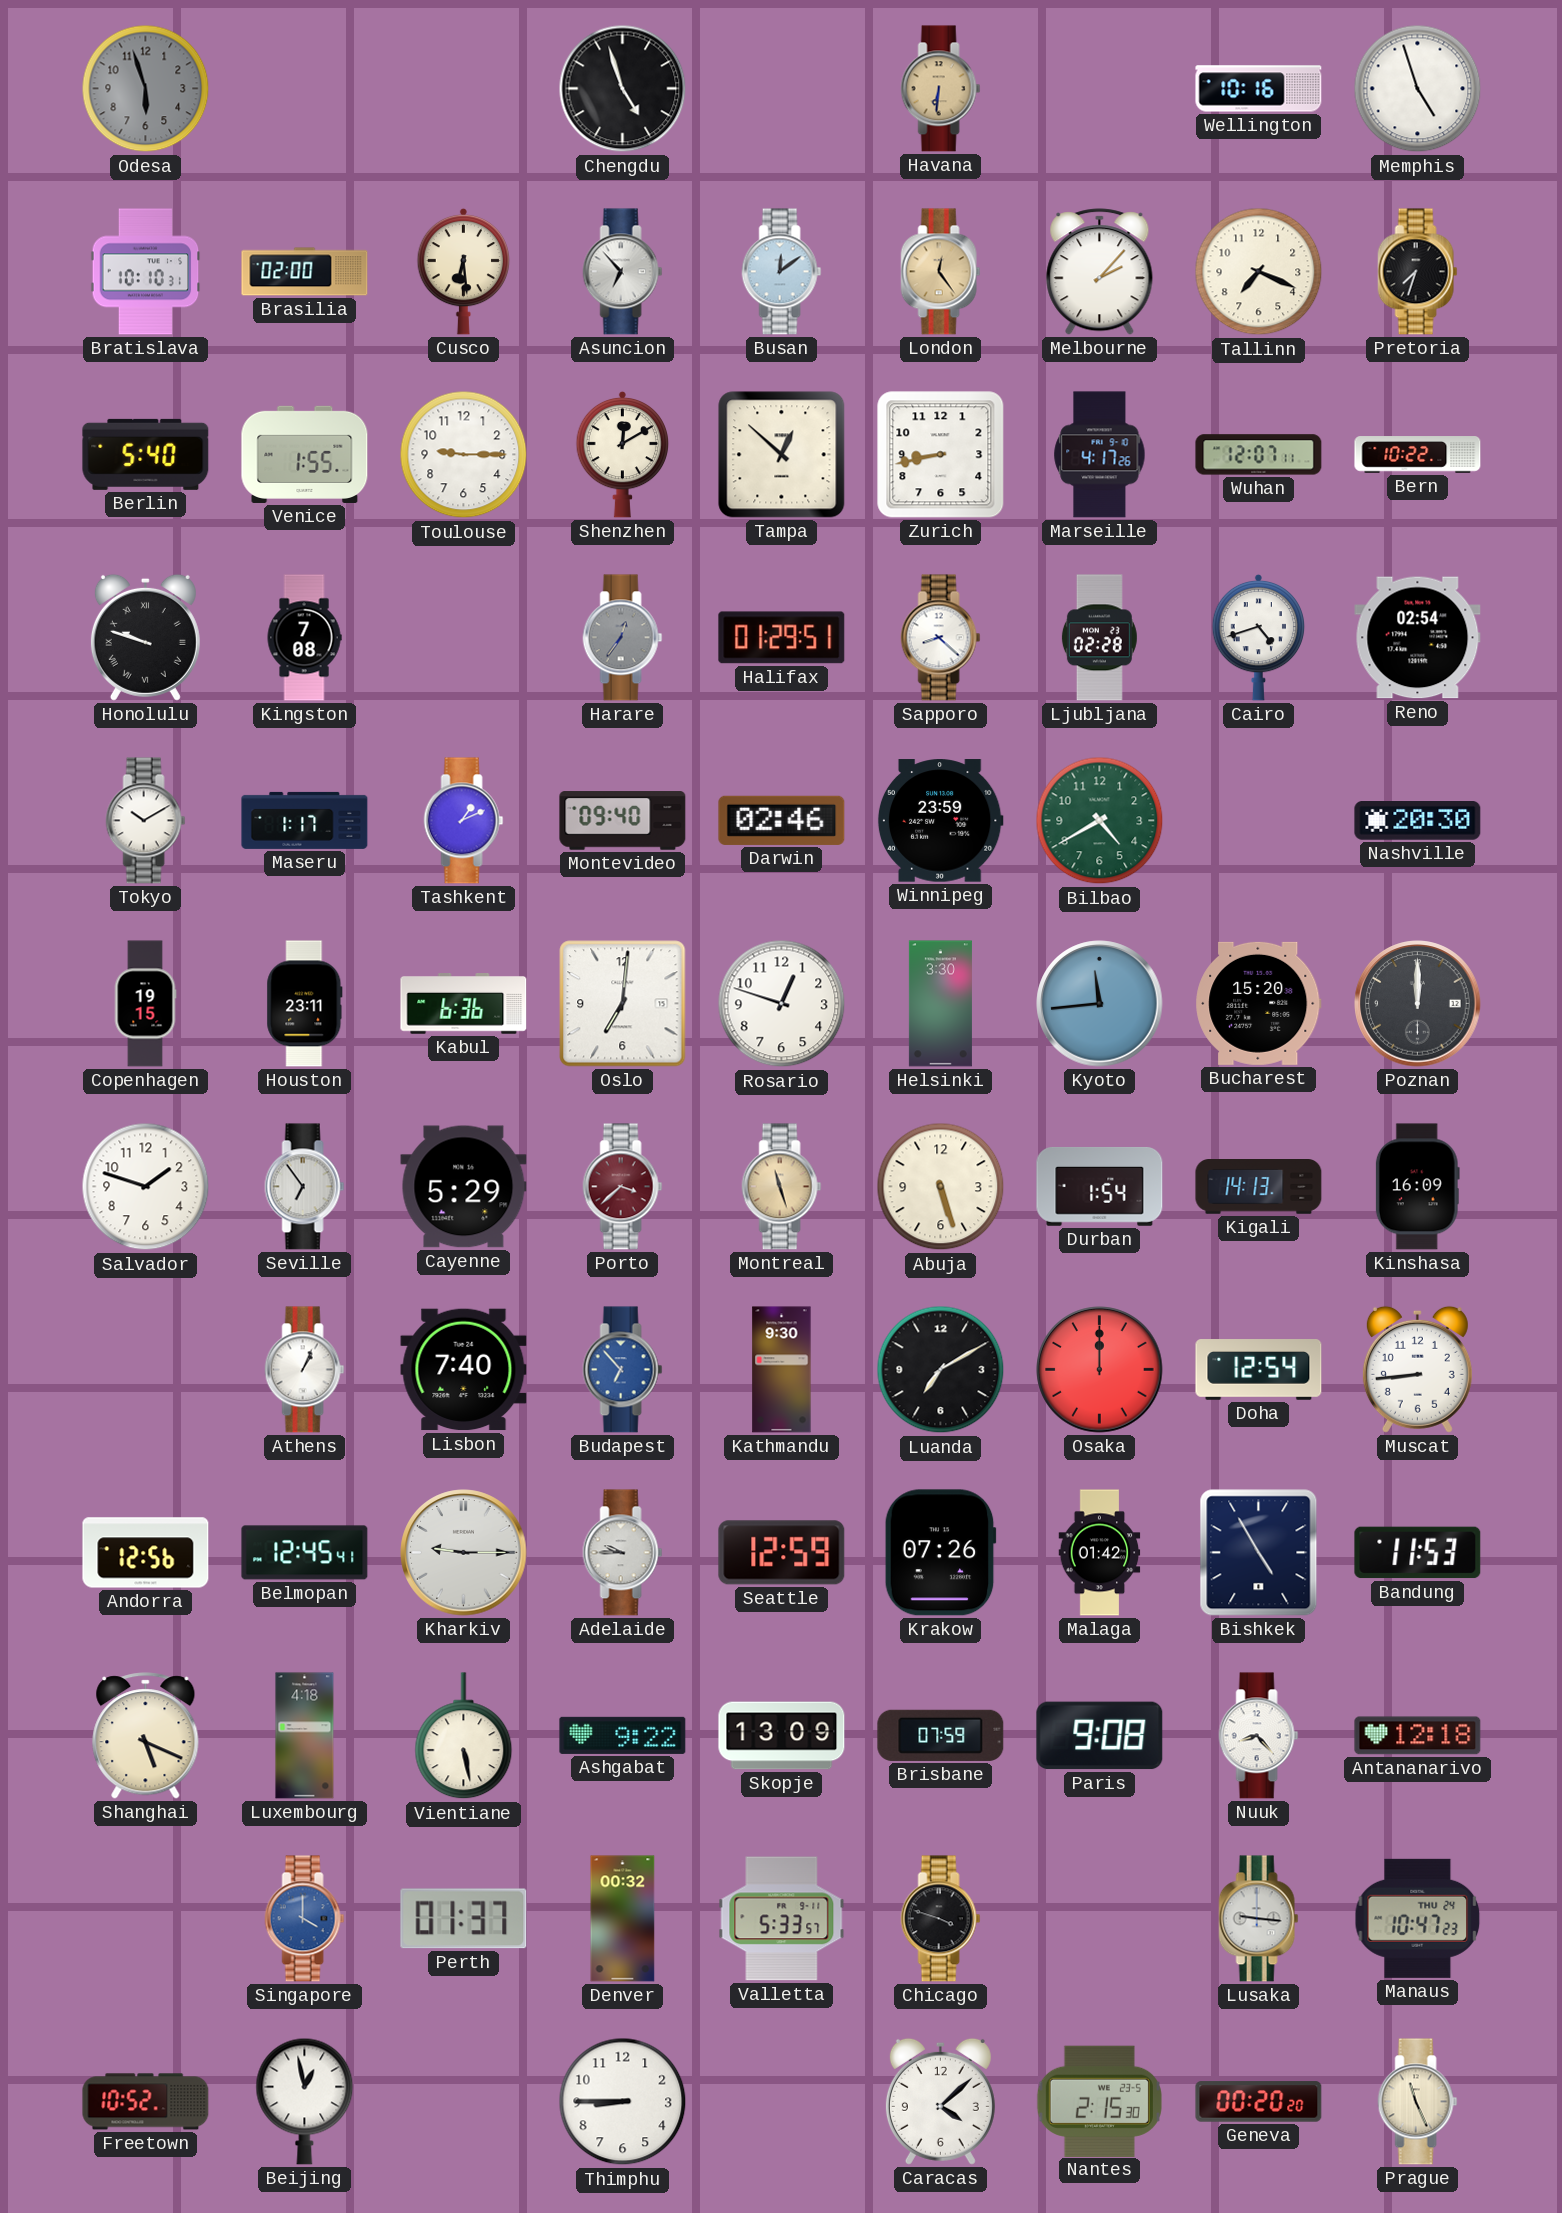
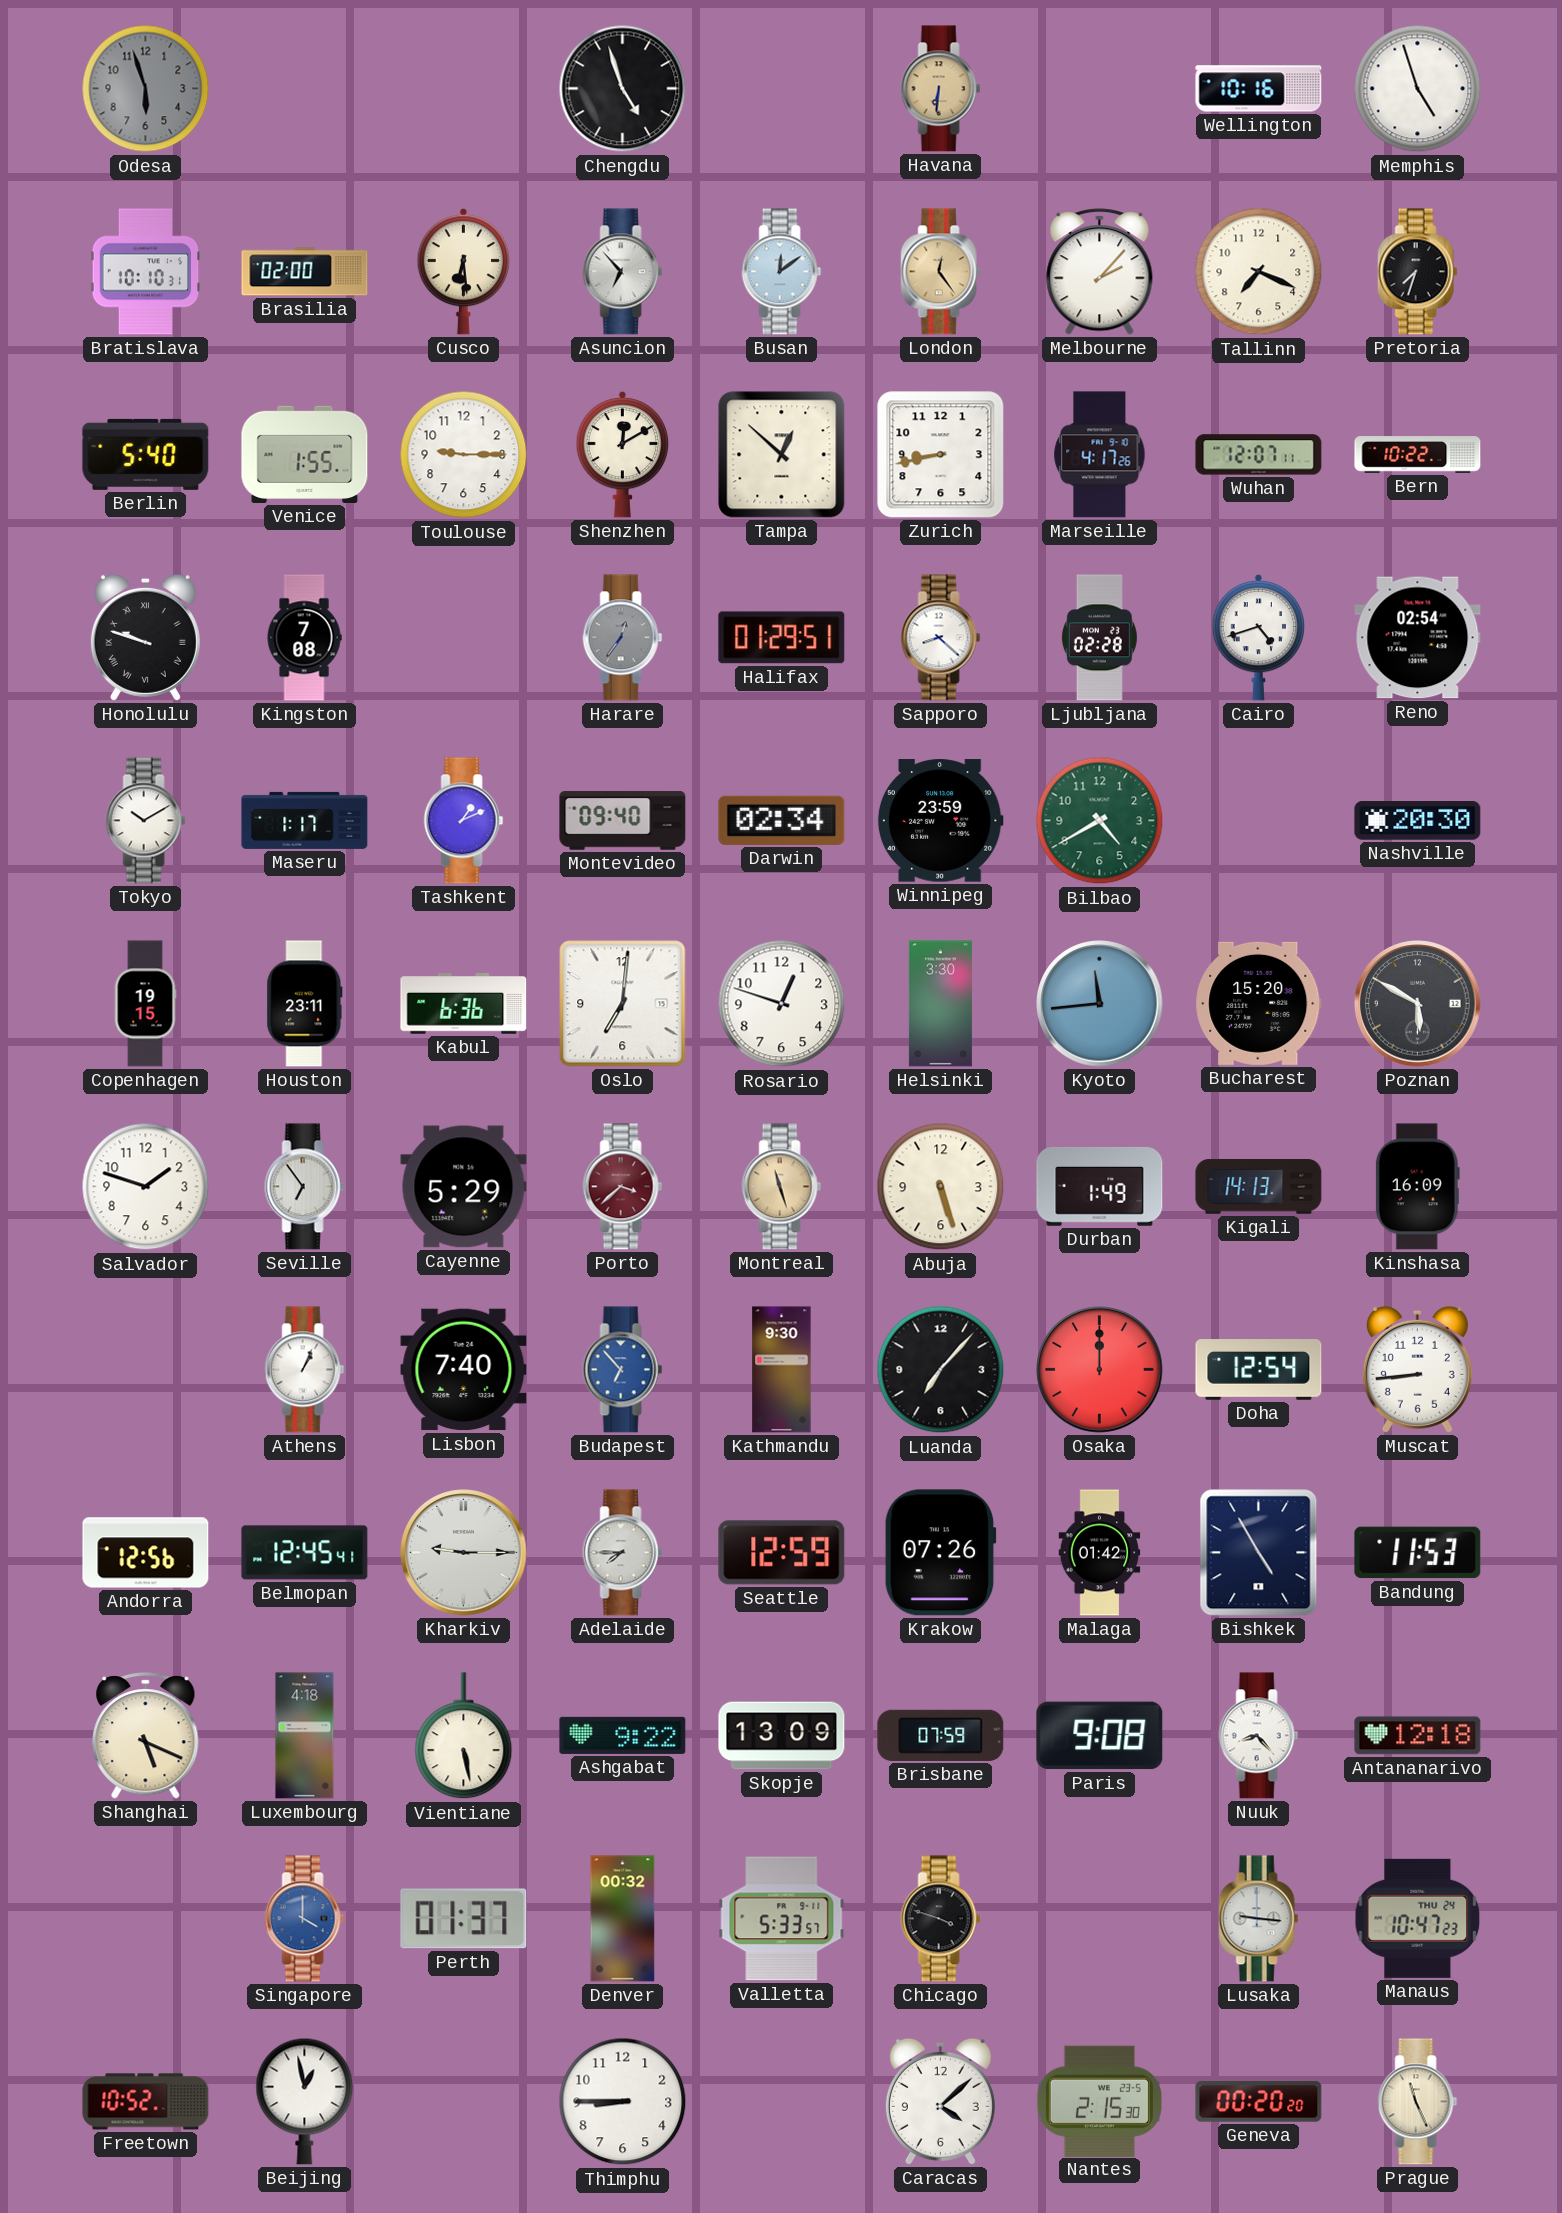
Darwin: 02:46 -> 02:34 (782, 820)
Poznan: 12:00 -> 5:50 (1418, 1004)
Durban: 1:54 -> 1:49 (1100, 1186)
Luanda: 7:10 -> 7:07 (941, 1370)
Adelaide: 9:45 -> 7:45 (623, 1553)
